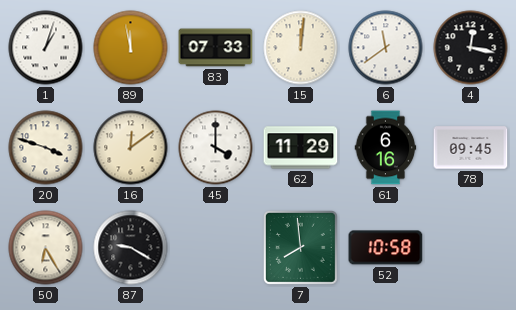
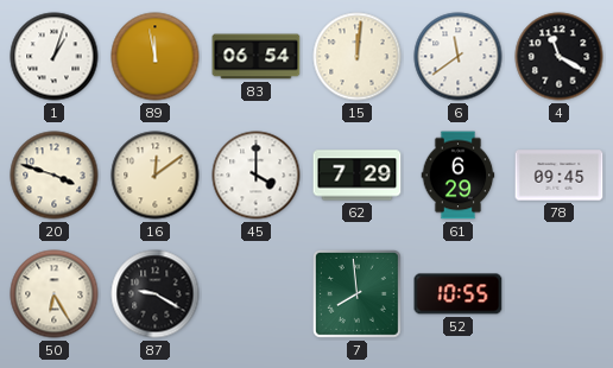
83: 07:33 -> 06:54 (257, 57)
4: 12:17 -> 11:20 (560, 57)
62: 11:29 -> 7:29 (358, 176)
61: 6:16 -> 6:29 (459, 176)
52: 10:58 -> 10:55 (459, 294)
